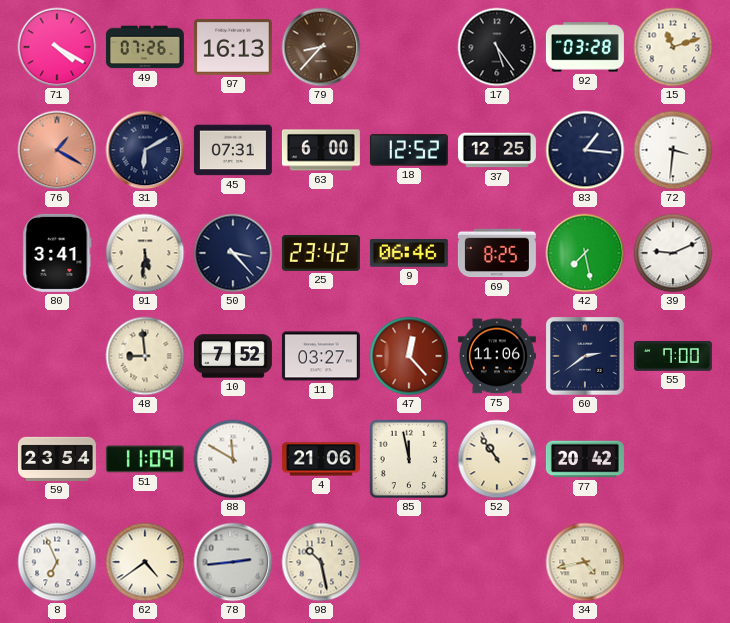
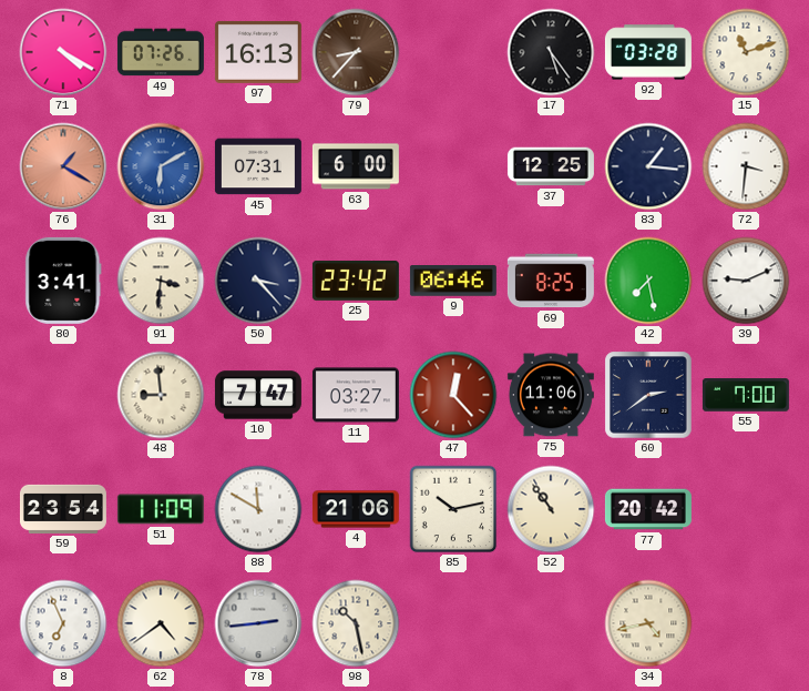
31 dial: navy -> blue (161, 166)
18: 12:52 -> none (409, 150)
91: 5:31 -> 3:31 (161, 281)
10: 7:52 -> 7:47 (258, 395)
85: 11:58 -> 10:13 (453, 509)
